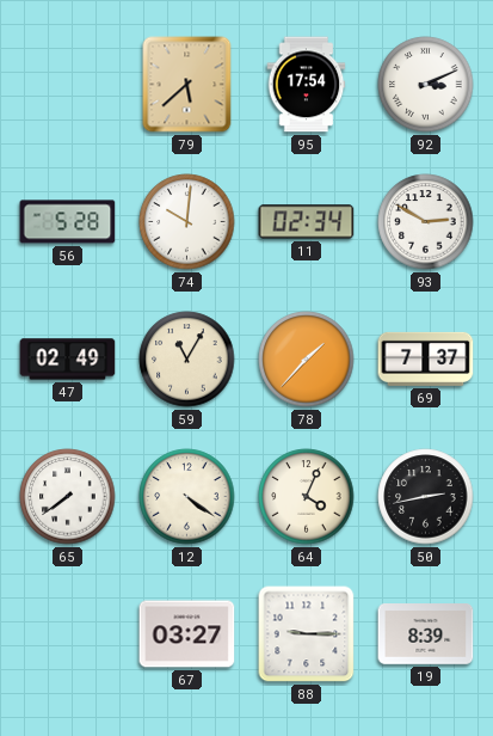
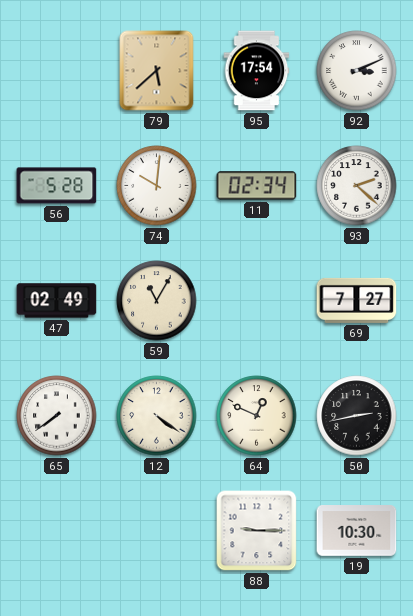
93: 2:50 -> 2:22 (357, 186)
78: 1:37 -> none (307, 360)
69: 7:37 -> 7:27 (357, 300)
64: 4:04 -> 12:49 (257, 416)
67: 03:27 -> none (187, 634)
19: 8:39 -> 10:30 (357, 531)
